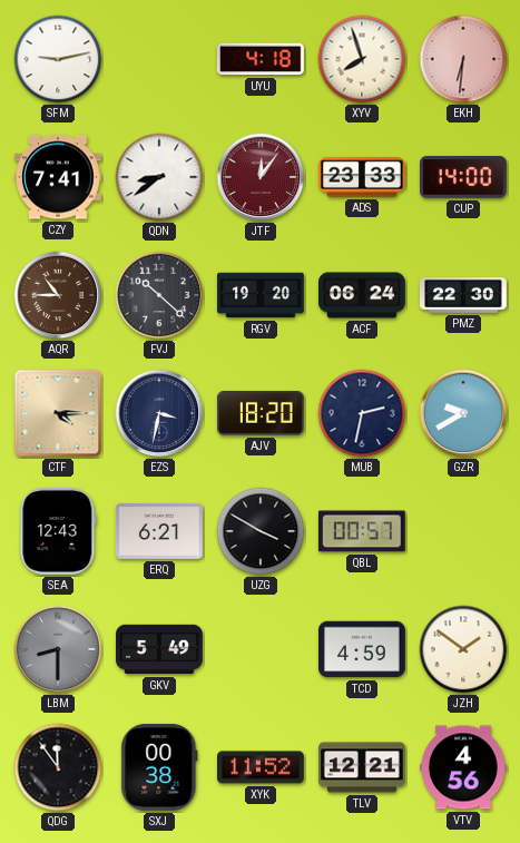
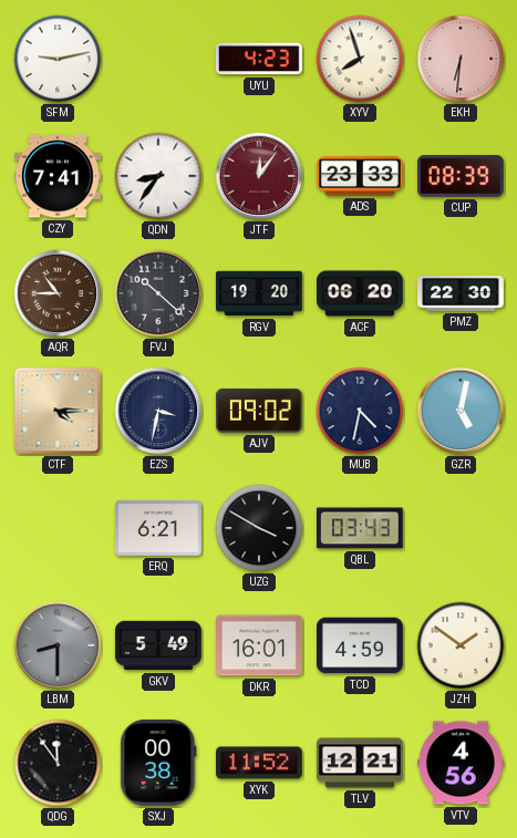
UYU: 4:18 -> 4:23 (259, 59)
QDN: 8:39 -> 8:36 (158, 176)
CUP: 14:00 -> 08:39 (462, 176)
ACF: 06:24 -> 06:20 (361, 293)
AJV: 18:20 -> 09:02 (260, 412)
MUB: 2:32 -> 4:32 (360, 411)
GZR: 9:40 -> 5:02 (461, 411)
SEA: 12:43 -> none (58, 531)
QBL: 00:57 -> 03:43 (360, 528)
DKR: none -> 16:01 (260, 645)
